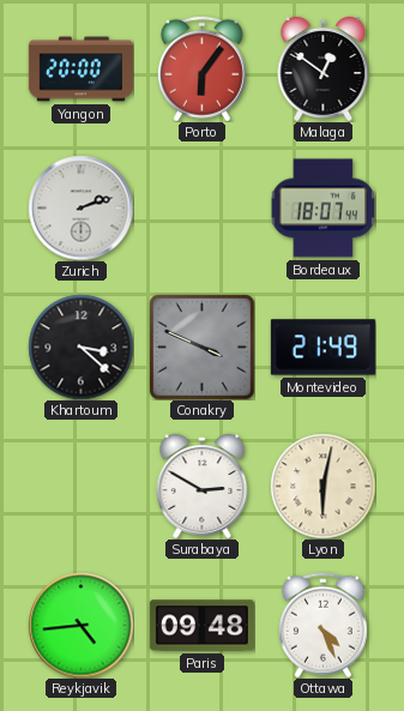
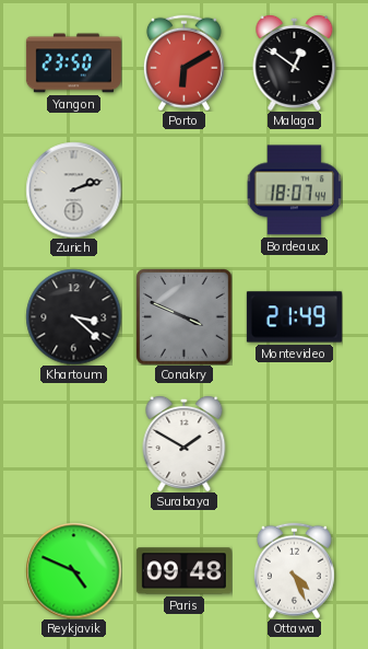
Yangon: 20:00 -> 23:50 (73, 63)
Porto: 6:06 -> 6:10 (183, 62)
Surabaya: 2:50 -> 1:50 (185, 443)
Lyon: 6:02 -> none (322, 486)
Reykjavik: 4:44 -> 4:49 (73, 570)
